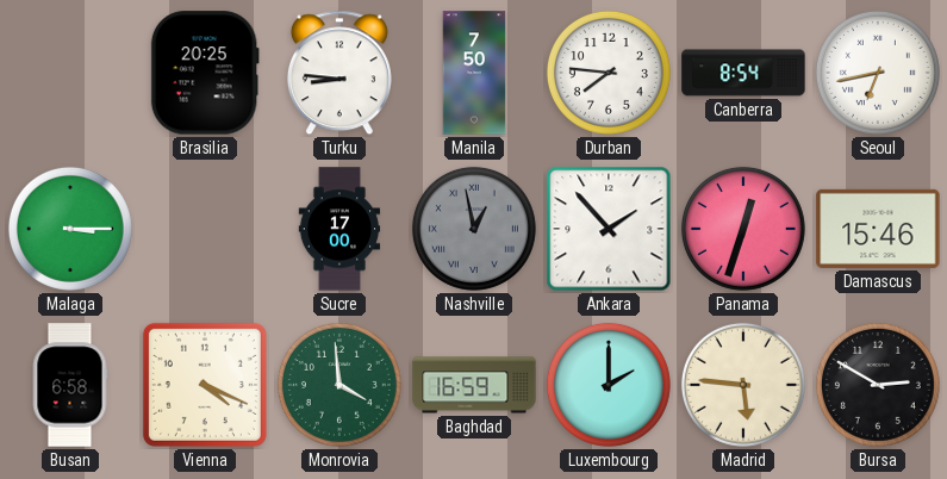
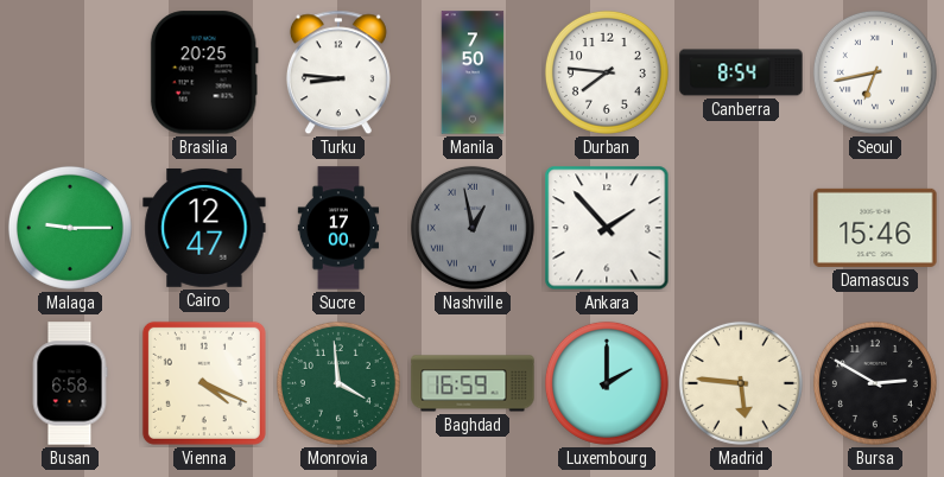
Malaga: 3:15 -> 9:15 (70, 228)
Cairo: none -> 12:47 (204, 228)
Panama: 12:33 -> none (743, 229)
